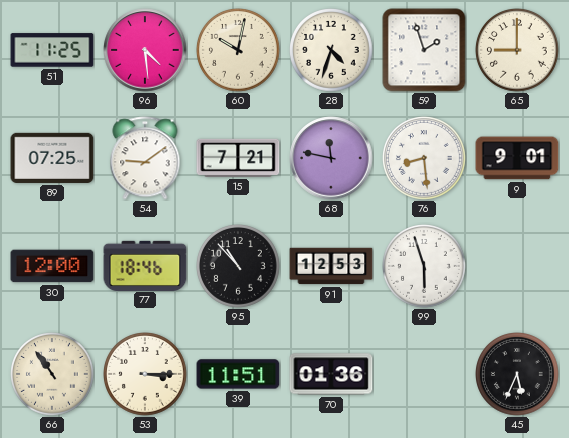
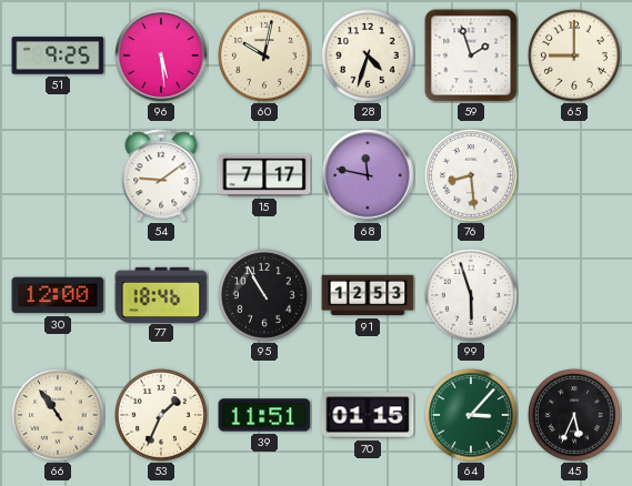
51: 11:25 -> 9:25 (58, 55)
96: 4:29 -> 5:29 (161, 55)
89: 07:25 -> none (52, 158)
15: 7:21 -> 7:17 (264, 175)
9: 9:01 -> none (517, 158)
95: 10:53 -> 10:55 (265, 296)
53: 3:15 -> 1:34 (162, 416)
70: 01:36 -> 01:15 (368, 415)
64: none -> 3:07 (472, 416)
